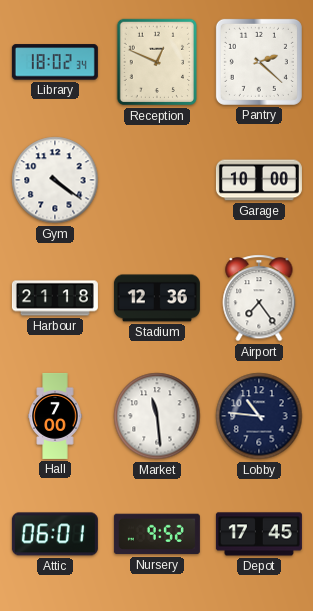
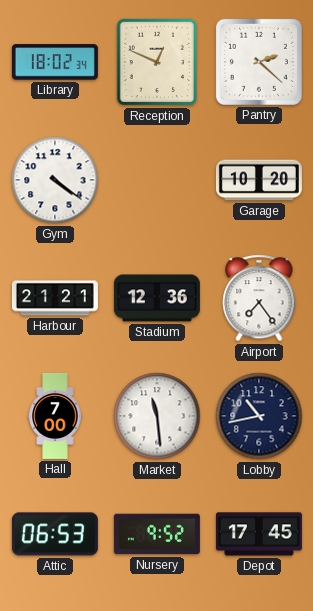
Garage: 10:00 -> 10:20 (259, 180)
Harbour: 21:18 -> 21:21 (55, 298)
Lobby: 10:46 -> 10:43 (259, 416)
Attic: 06:01 -> 06:53 (55, 534)
